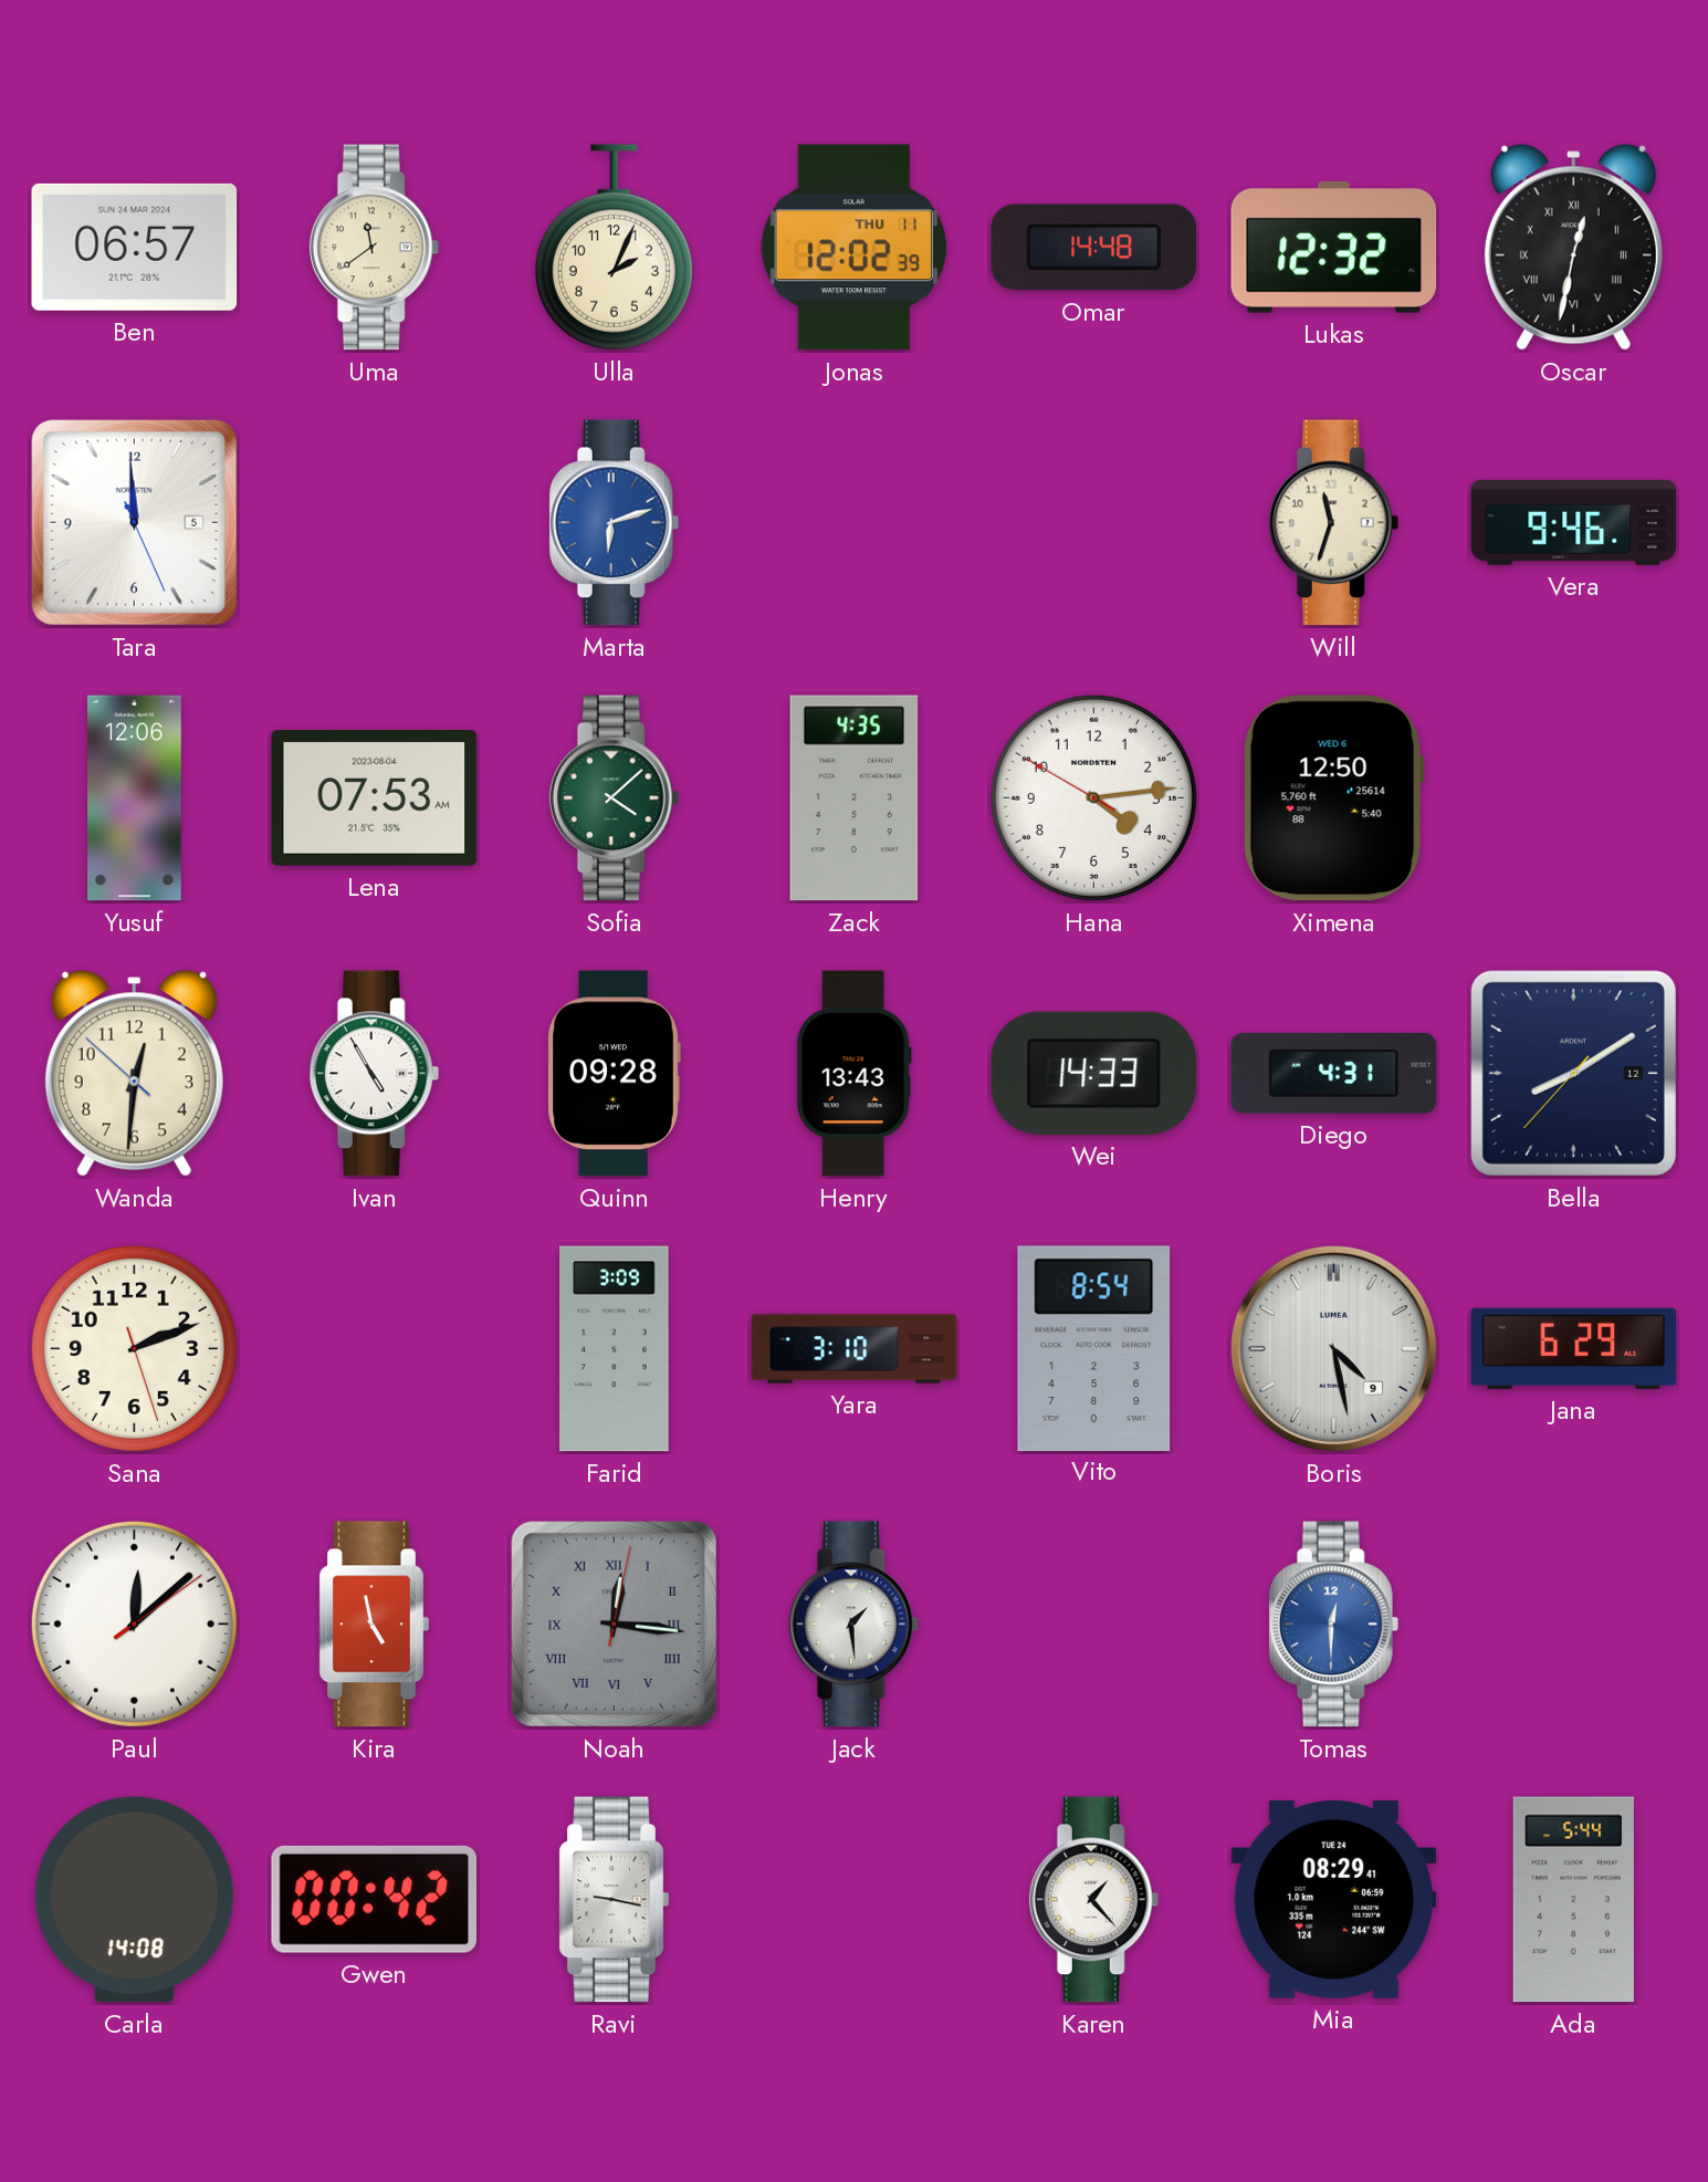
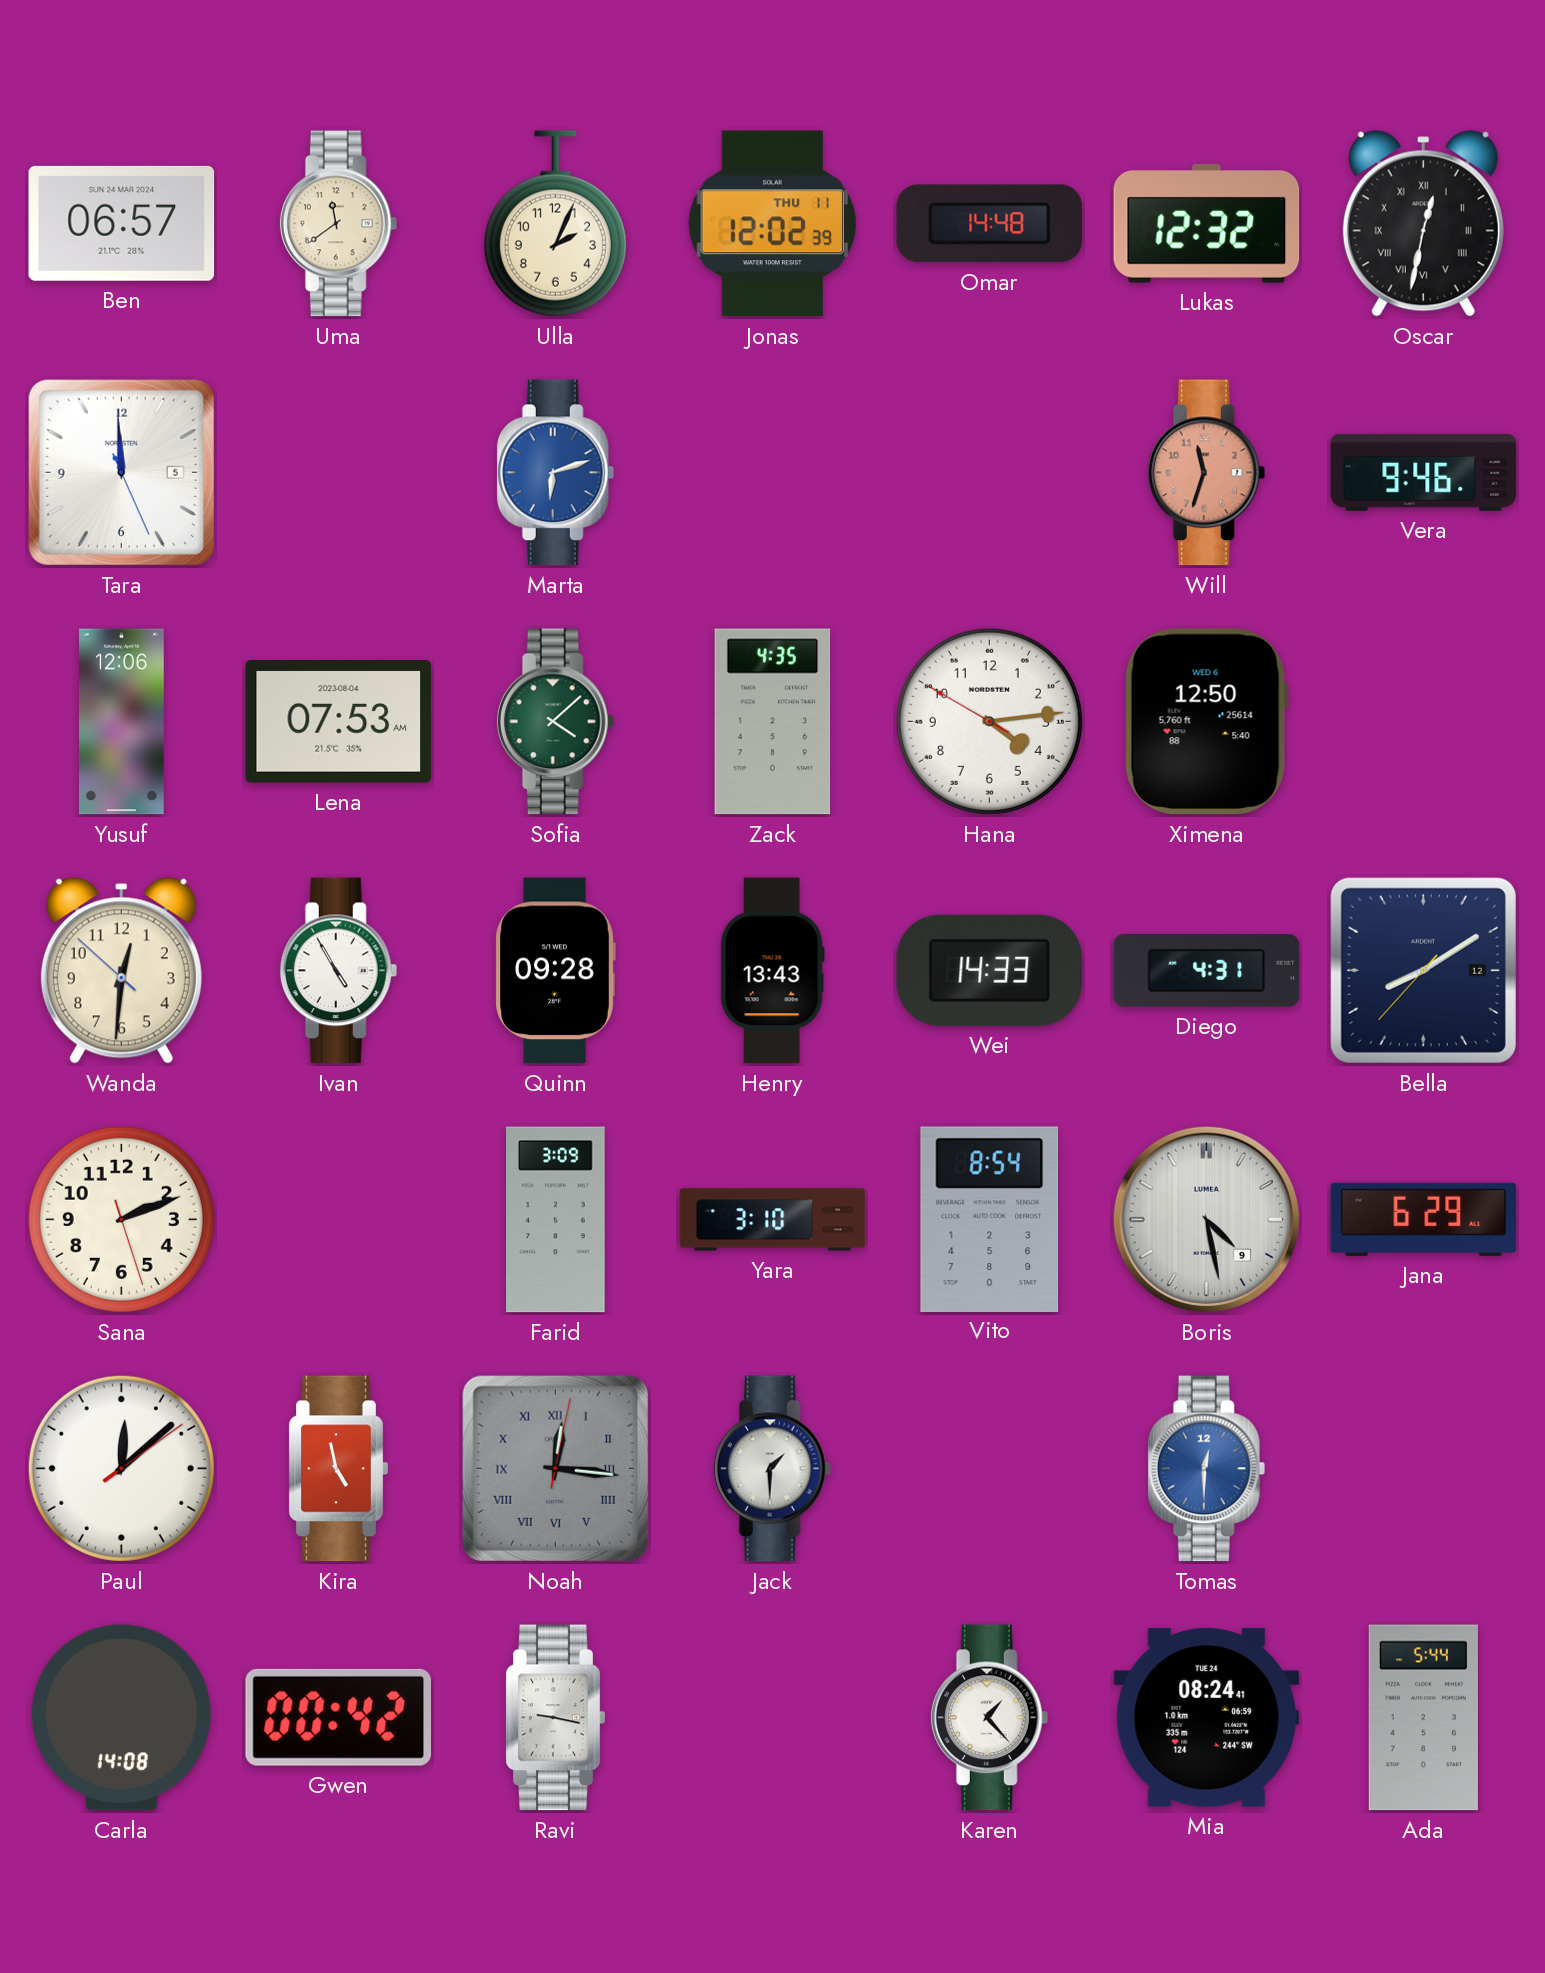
Will dial: cream -> salmon (1207, 473)
Jack: 1:29 -> 1:30 (773, 1469)
Mia: 08:29 -> 08:24 (1207, 1717)
